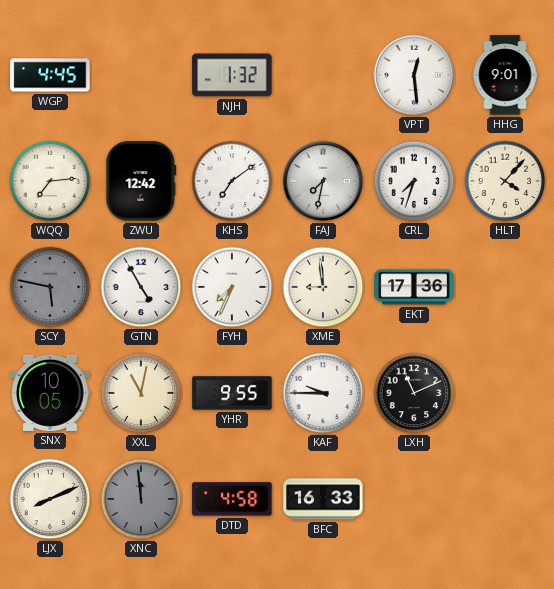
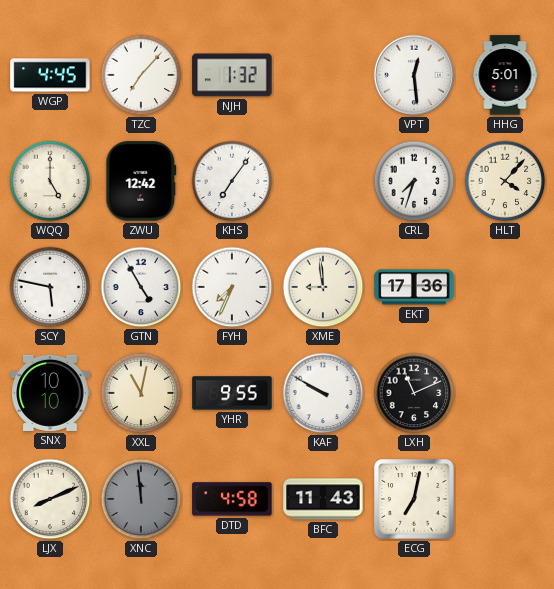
TZC: none -> 7:07 (141, 75)
HHG: 9:01 -> 5:01 (505, 75)
WQQ: 7:14 -> 5:00 (50, 181)
KHS: 7:09 -> 7:06 (232, 181)
FAJ: 7:32 -> none (323, 181)
SCY dial: grey -> white (50, 287)
SNX: 10:05 -> 10:10 (50, 393)
KAF: 9:45 -> 9:50 (323, 393)
BFC: 16:33 -> 11:43 (323, 499)
ECG: none -> 7:02 (414, 499)
